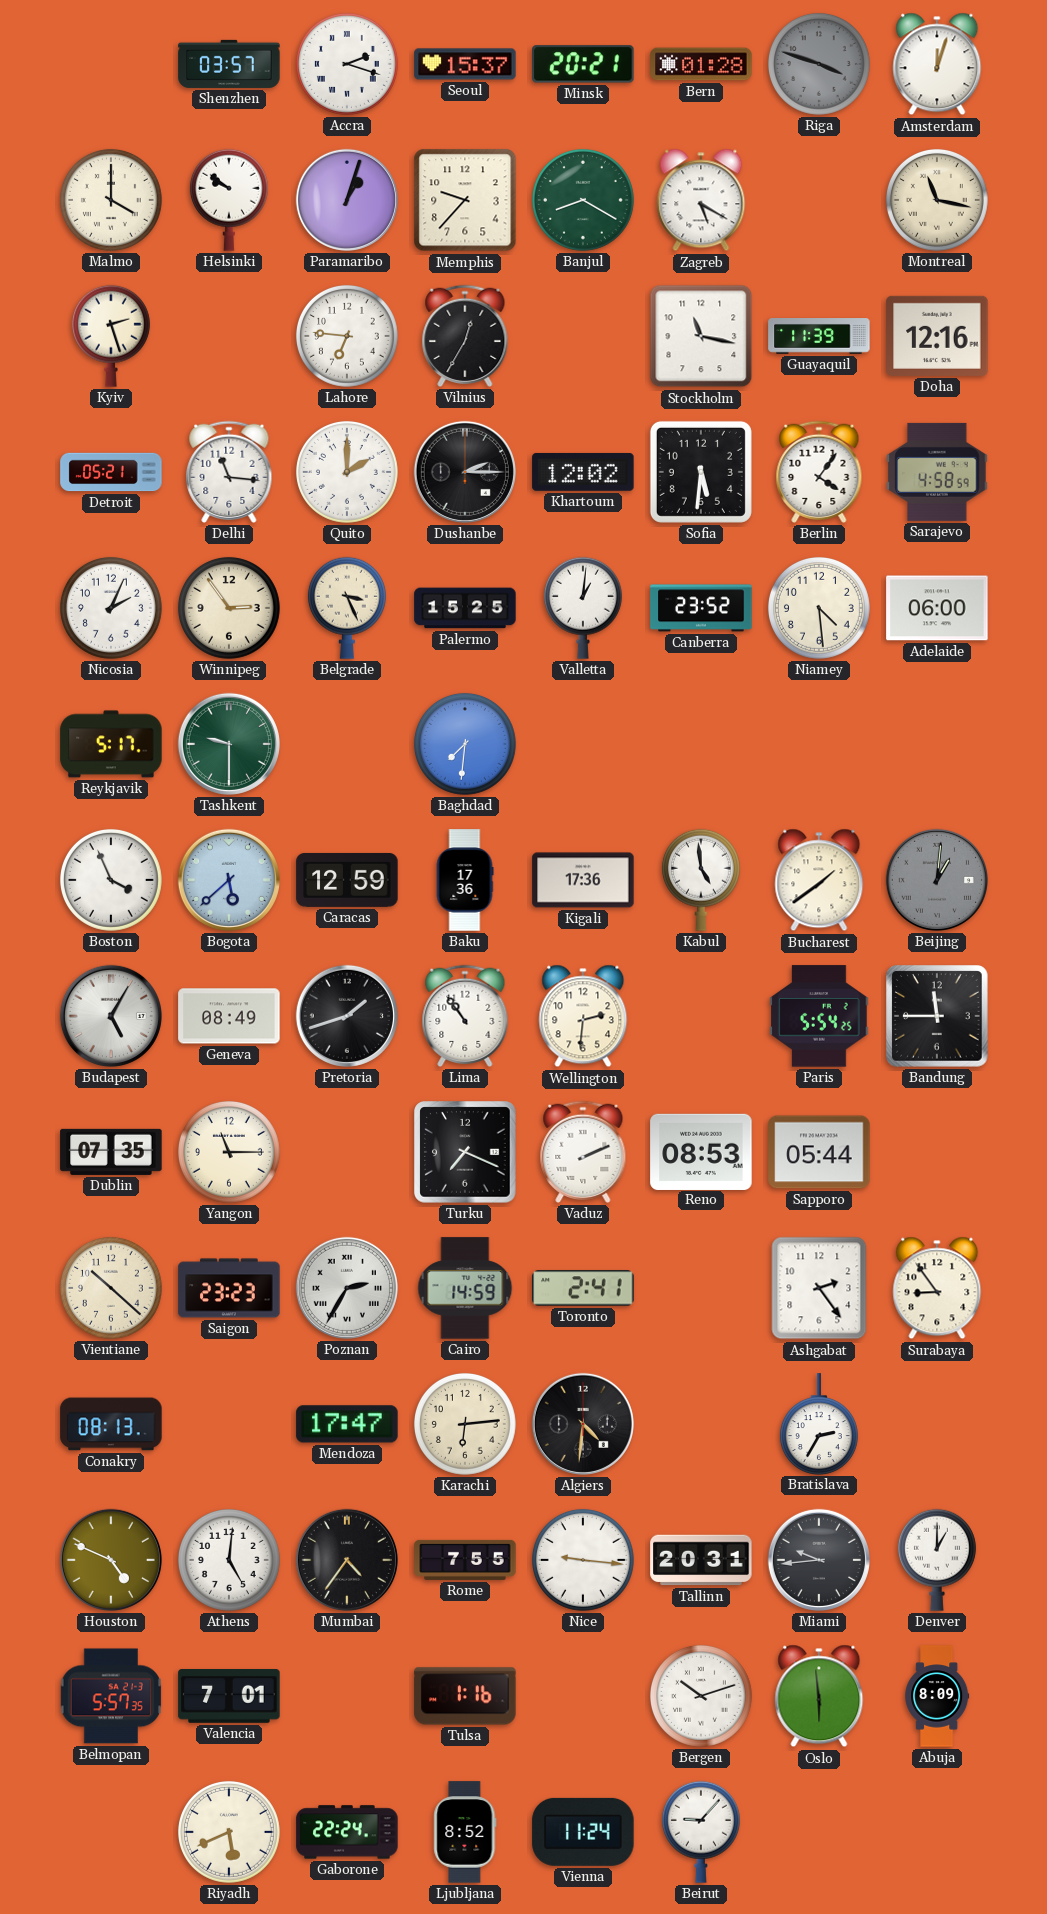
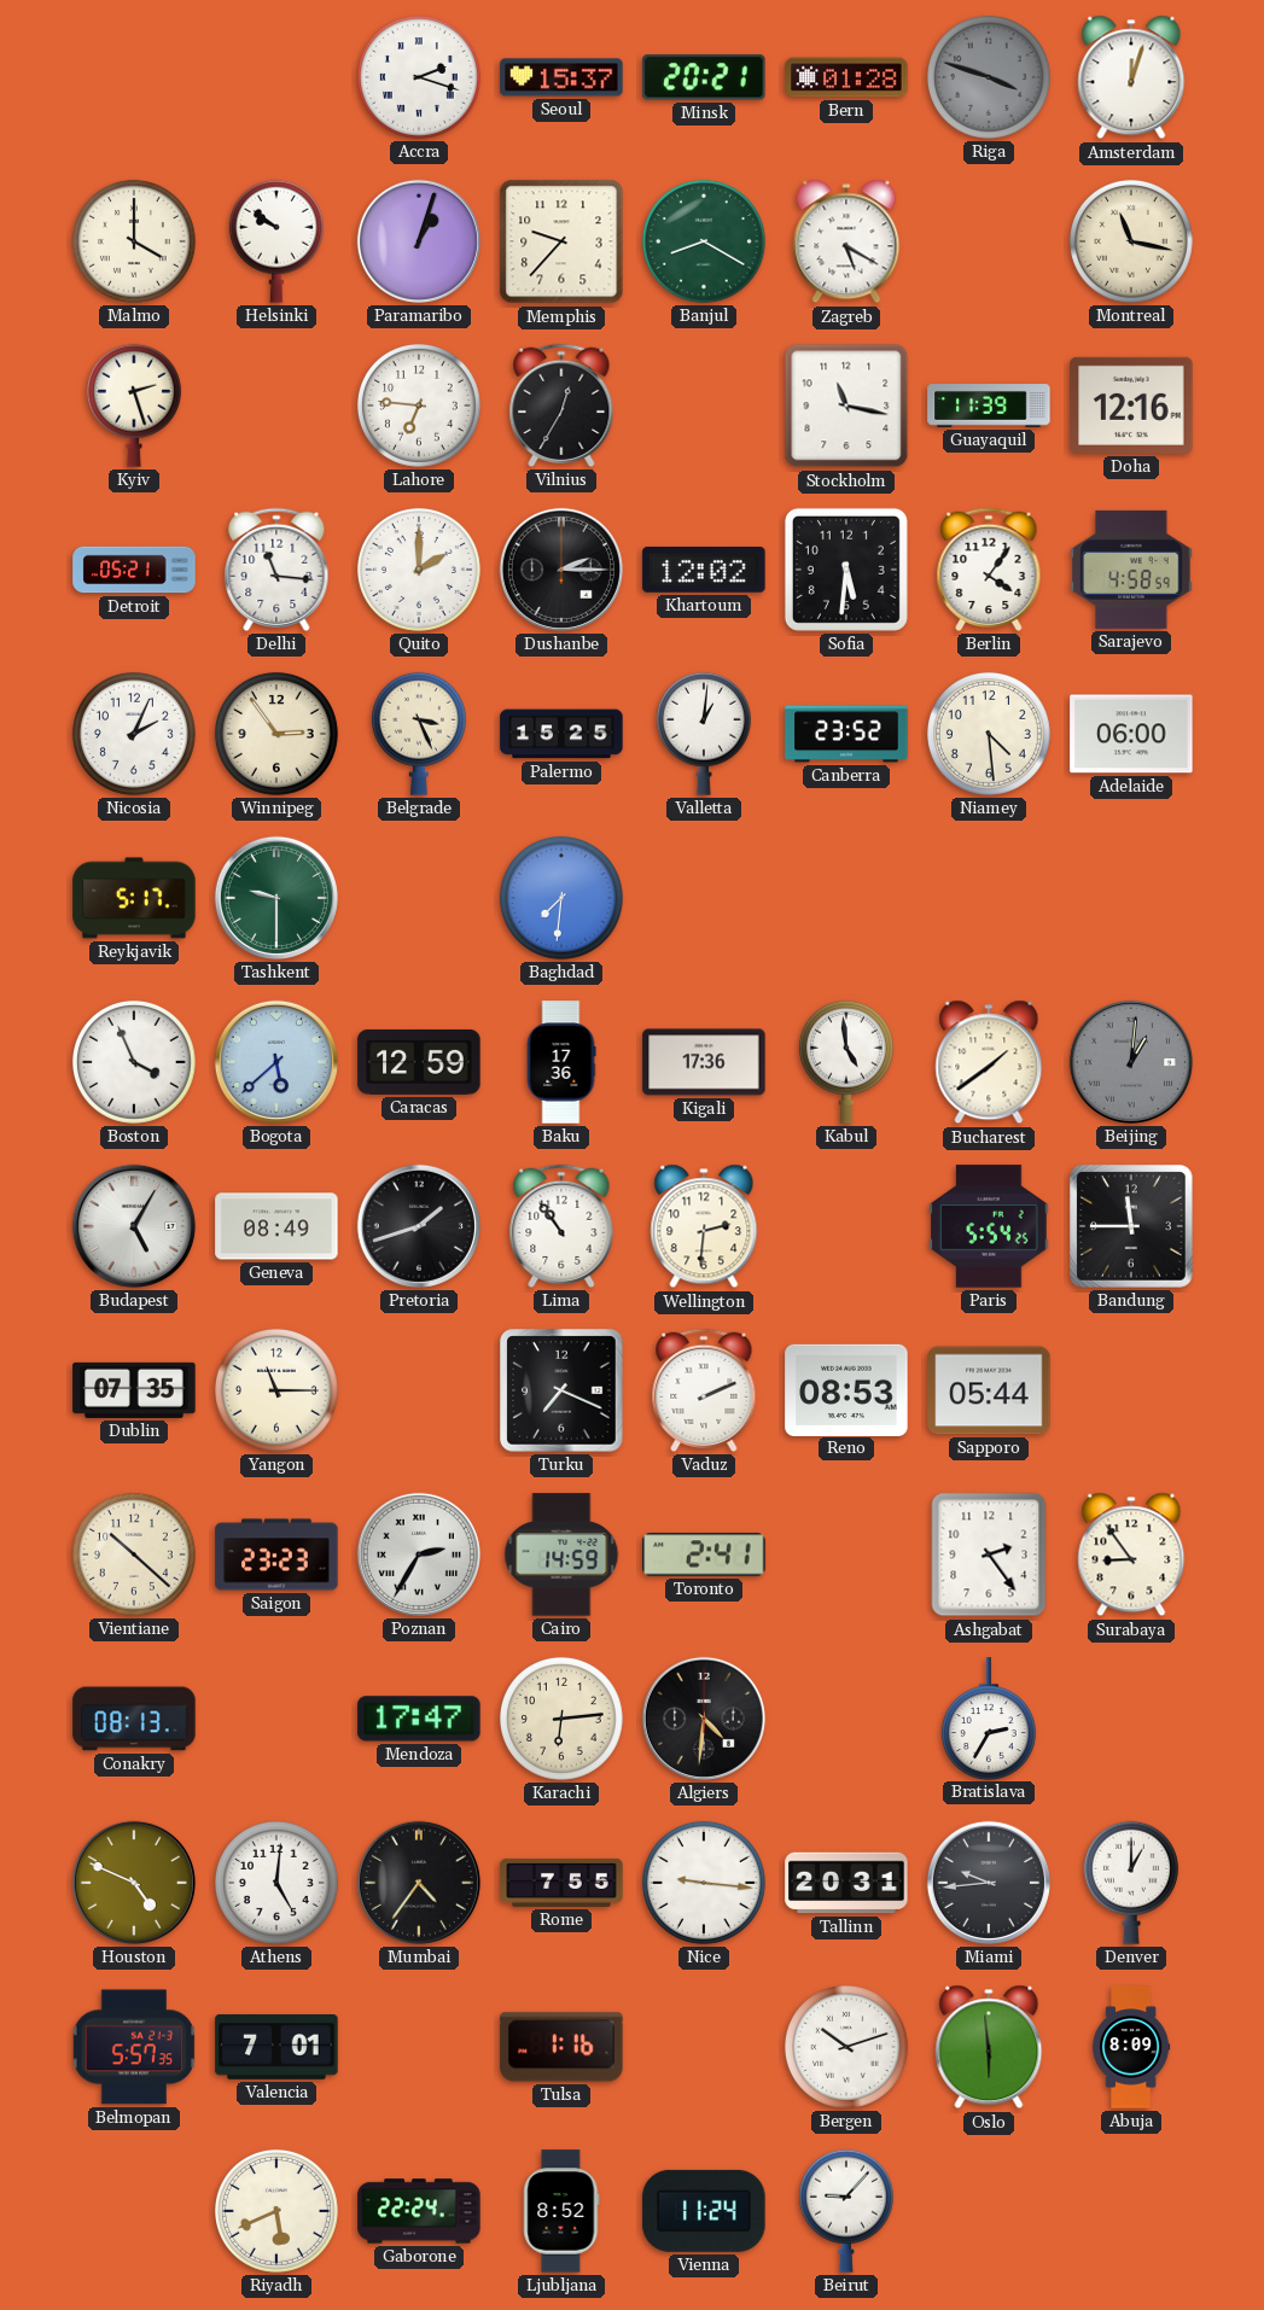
Shenzhen: 03:57 -> none (229, 64)
